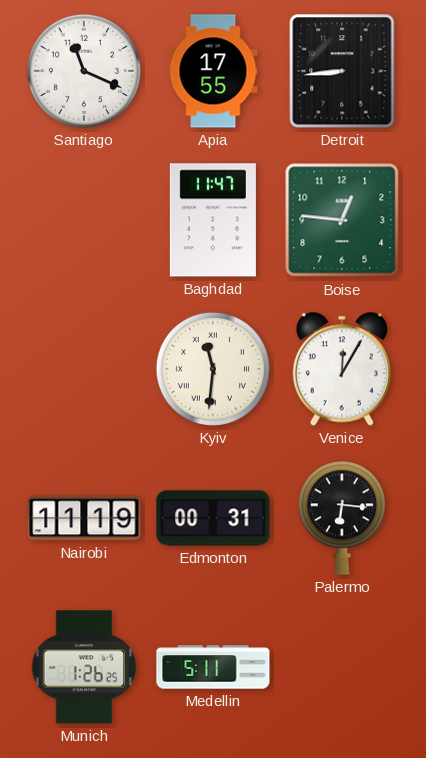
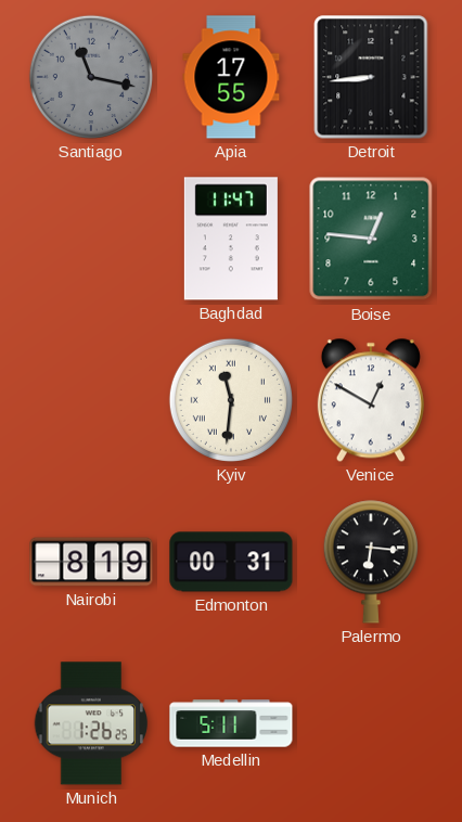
Santiago: 11:19 -> 11:17 (91, 77)
Santiago dial: white -> grey (91, 77)
Venice: 12:05 -> 12:50 (371, 400)
Nairobi: 11:19 -> 8:19 (91, 562)
